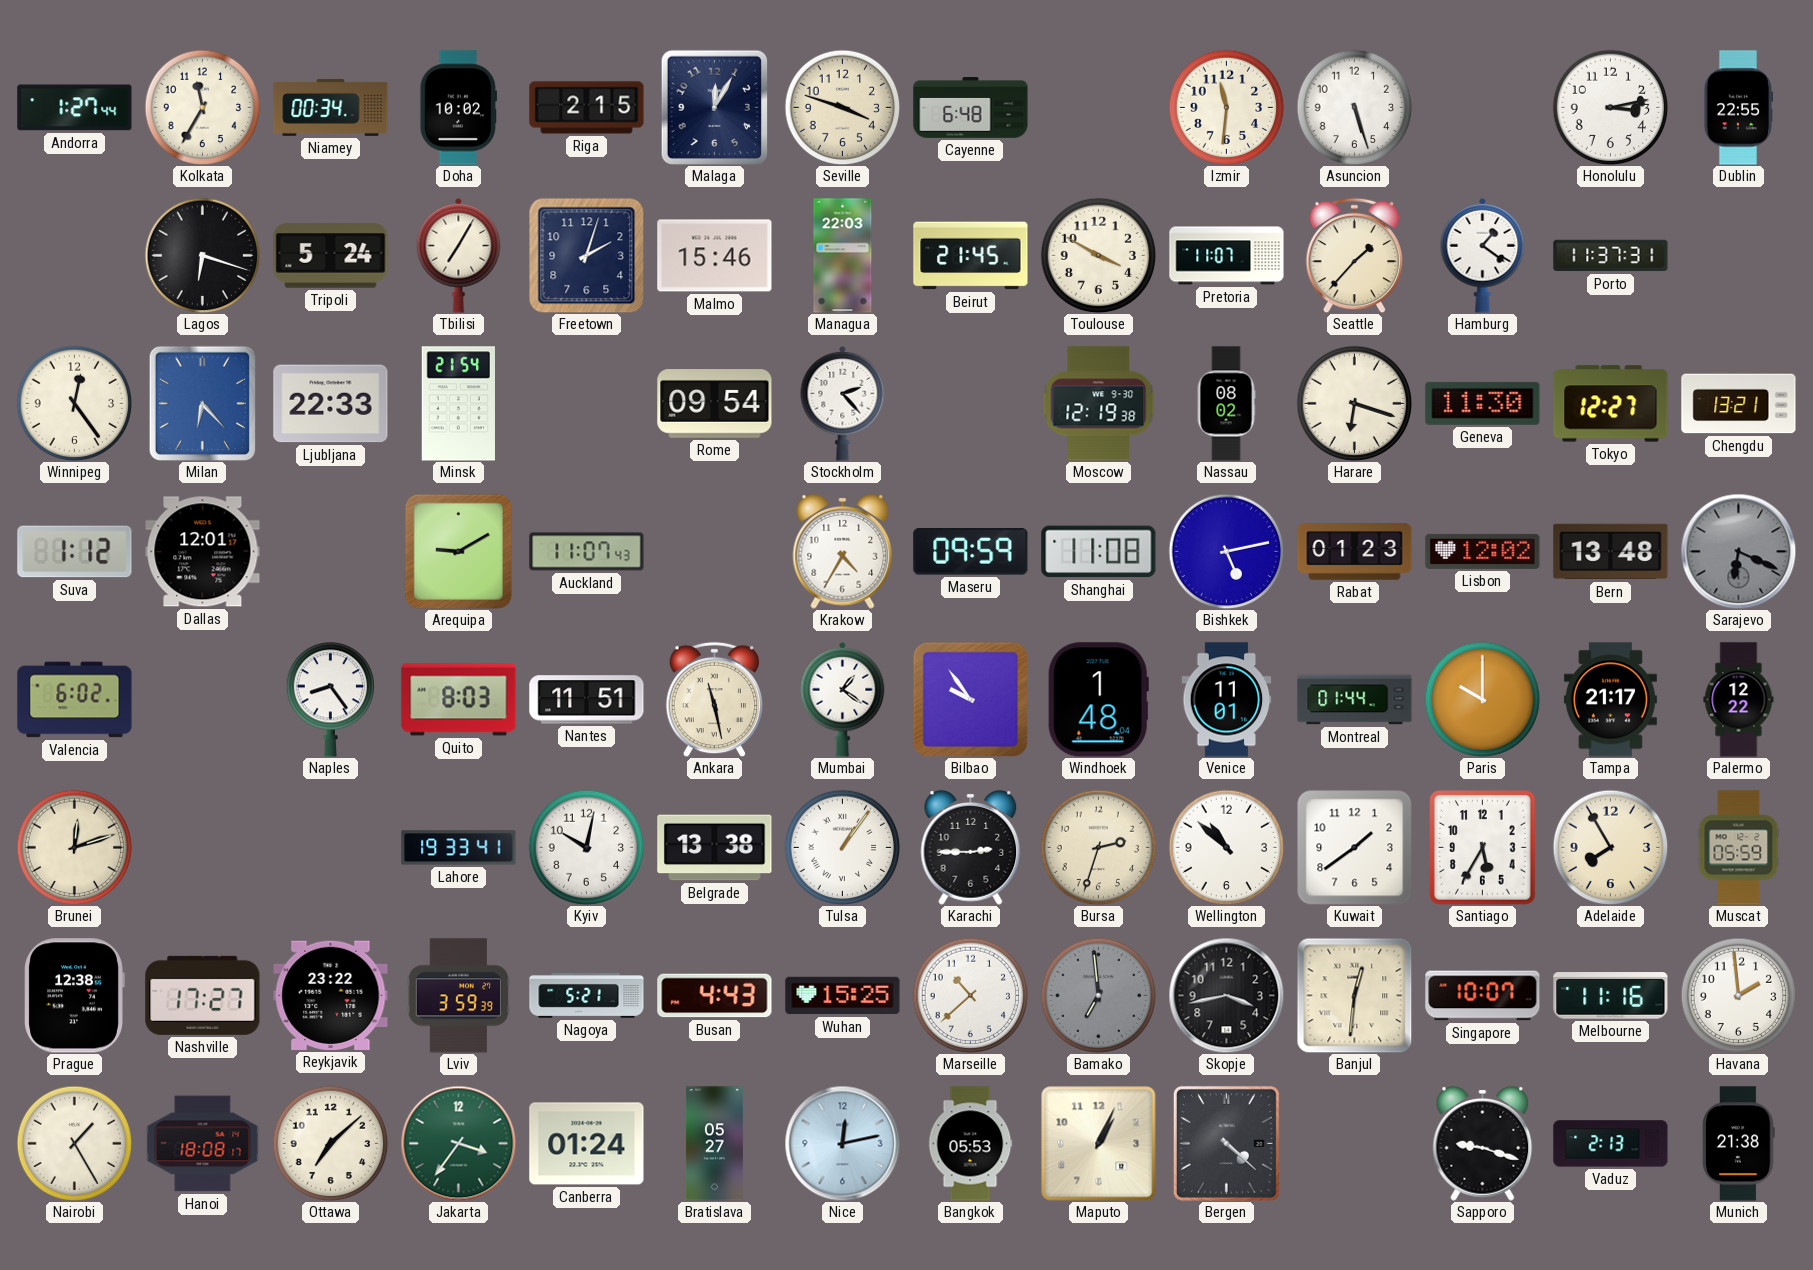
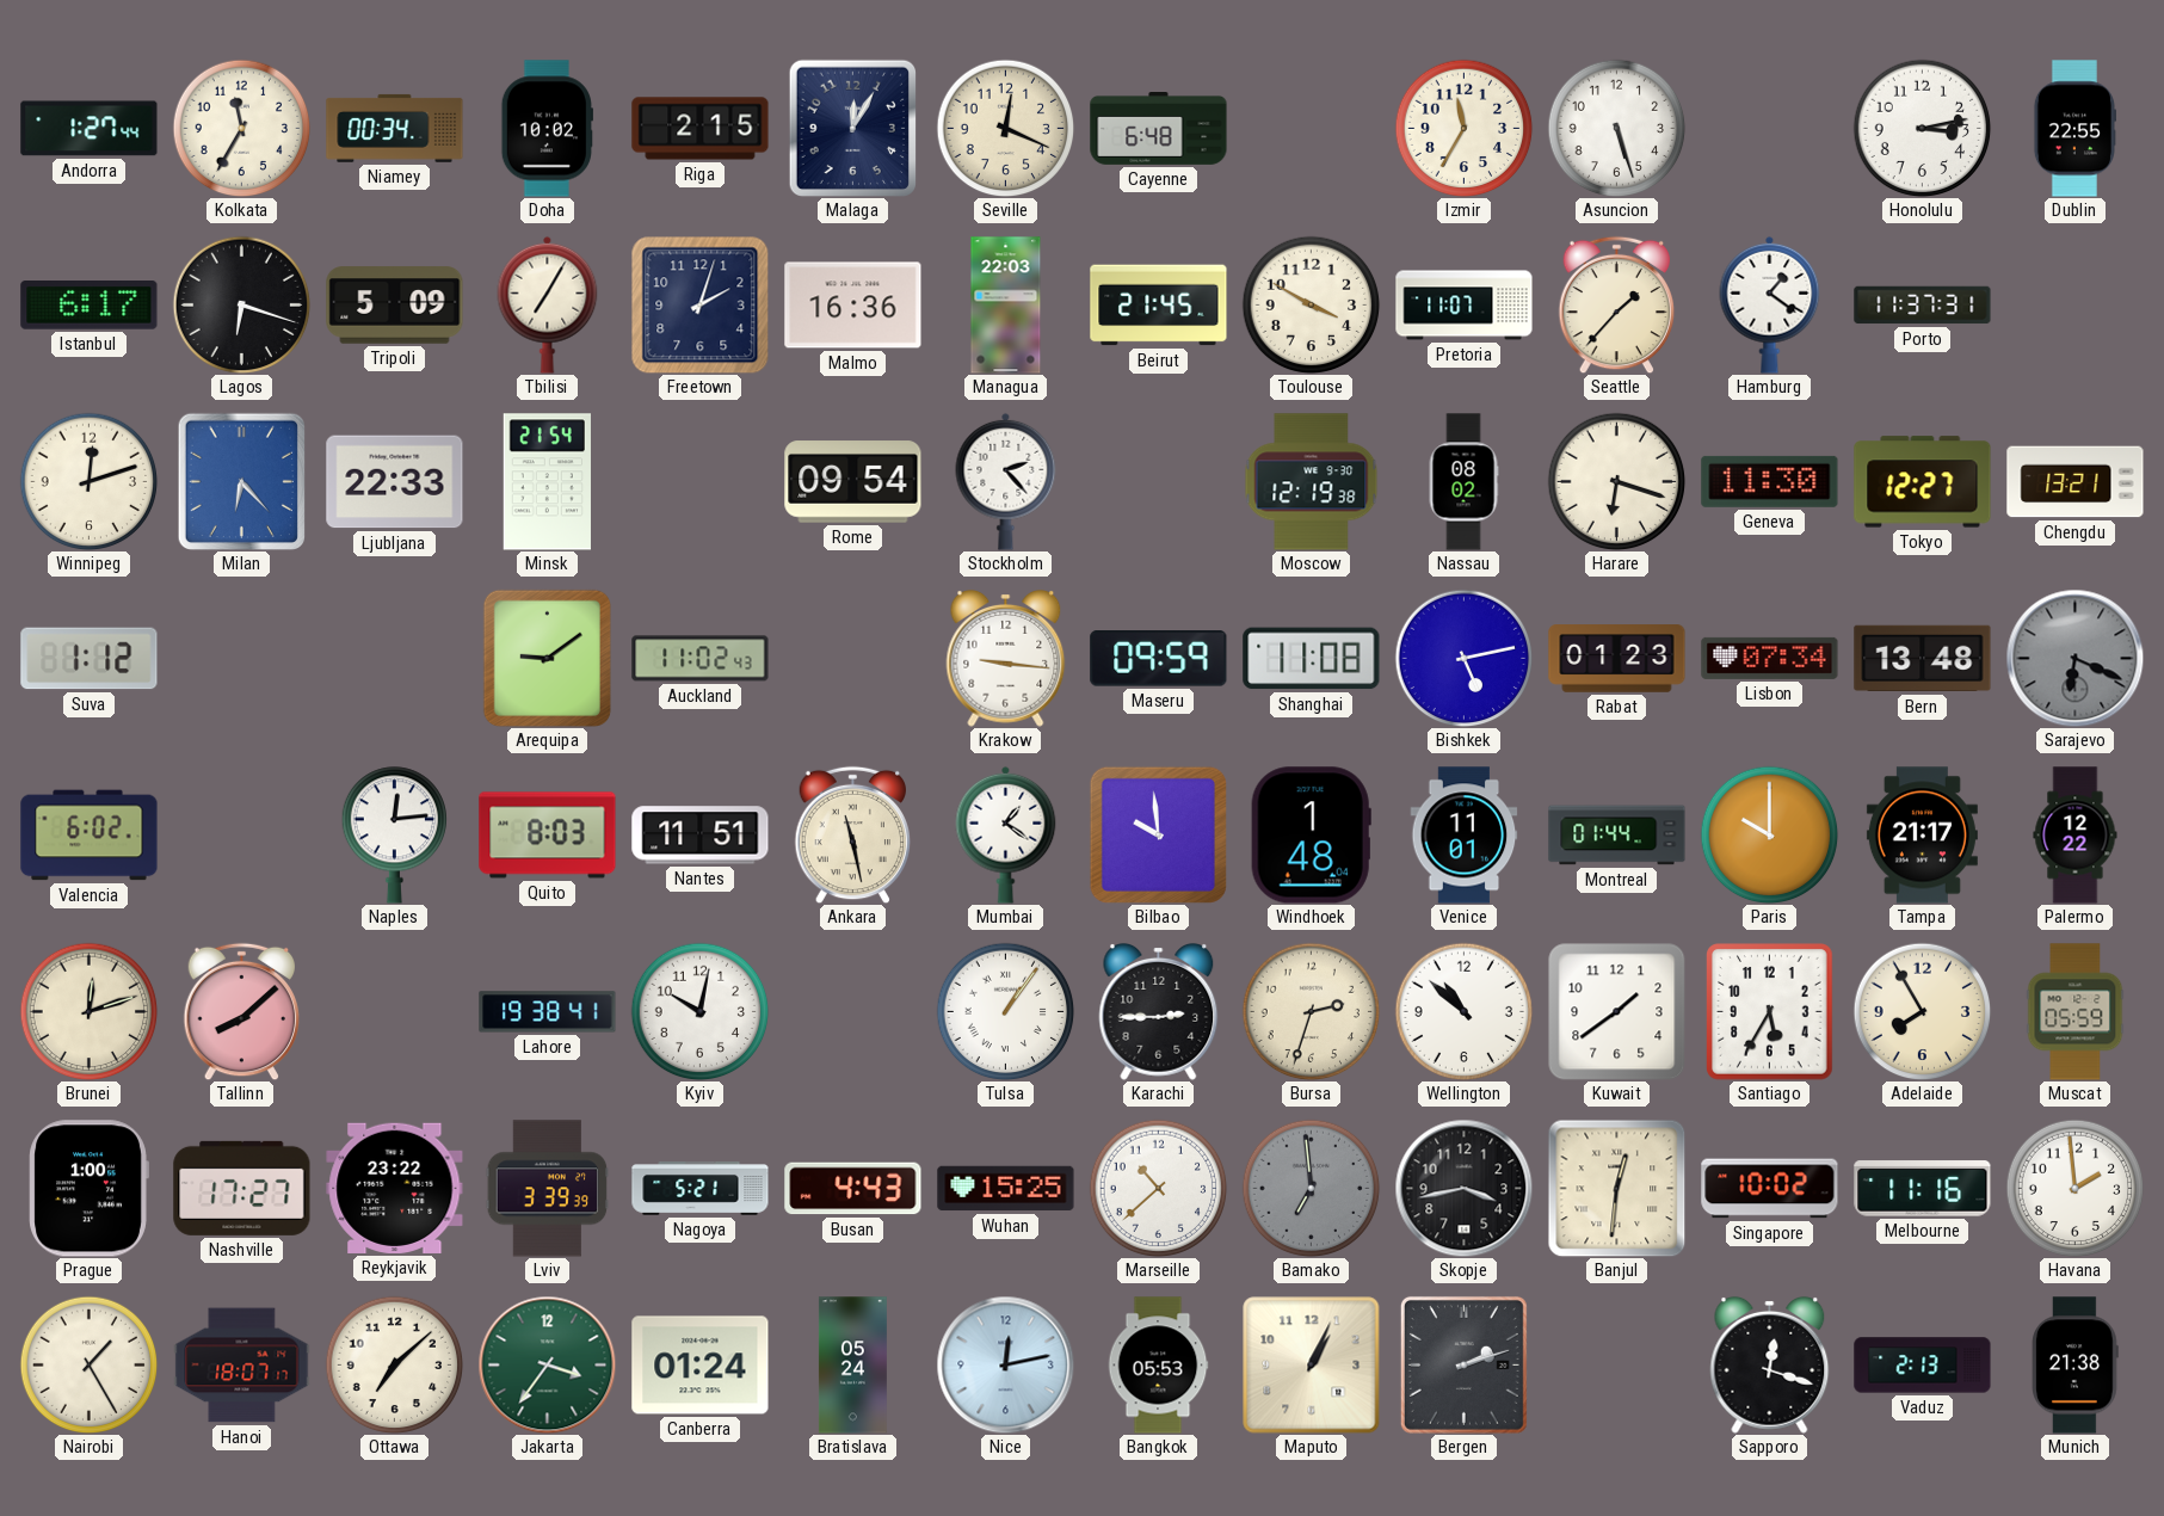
Seville: 3:48 -> 12:19 (1005, 128)
Izmir: 11:31 -> 11:35 (1463, 128)
Istanbul: none -> 6:17 (90, 306)
Tripoli: 5:24 -> 5:09 (395, 306)
Malmo: 15:46 -> 16:36 (853, 306)
Winnipeg: 12:24 -> 12:12 (88, 481)
Dallas: 12:01 -> none (203, 552)
Arequipa: 9:10 -> 9:09 (547, 658)
Auckland: 11:07 -> 11:02 (701, 659)
Krakow: 4:35 -> 9:16 (1006, 658)
Lisbon: 12:02 -> 07:34 (1770, 658)
Naples: 8:24 -> 12:14 (394, 836)
Bilbao: 9:54 -> 9:59 (1158, 834)
Tallinn: none -> 8:08 (242, 1011)
Lahore: 19:33 -> 19:38 (548, 1012)
Belgrade: 13:38 -> none (715, 848)
Prague: 12:38 -> 1:00 (88, 1189)
Lviv: 3:59 -> 3:39 (548, 1189)
Singapore: 10:07 -> 10:02 (1770, 1189)
Hanoi: 18:08 -> 18:07 (242, 1366)
Bratislava: 05:27 -> 05:24 (852, 1366)
Bergen: 4:22 -> 2:12 (1463, 1364)
Sapporo: 9:18 -> 12:18 (1770, 1364)
